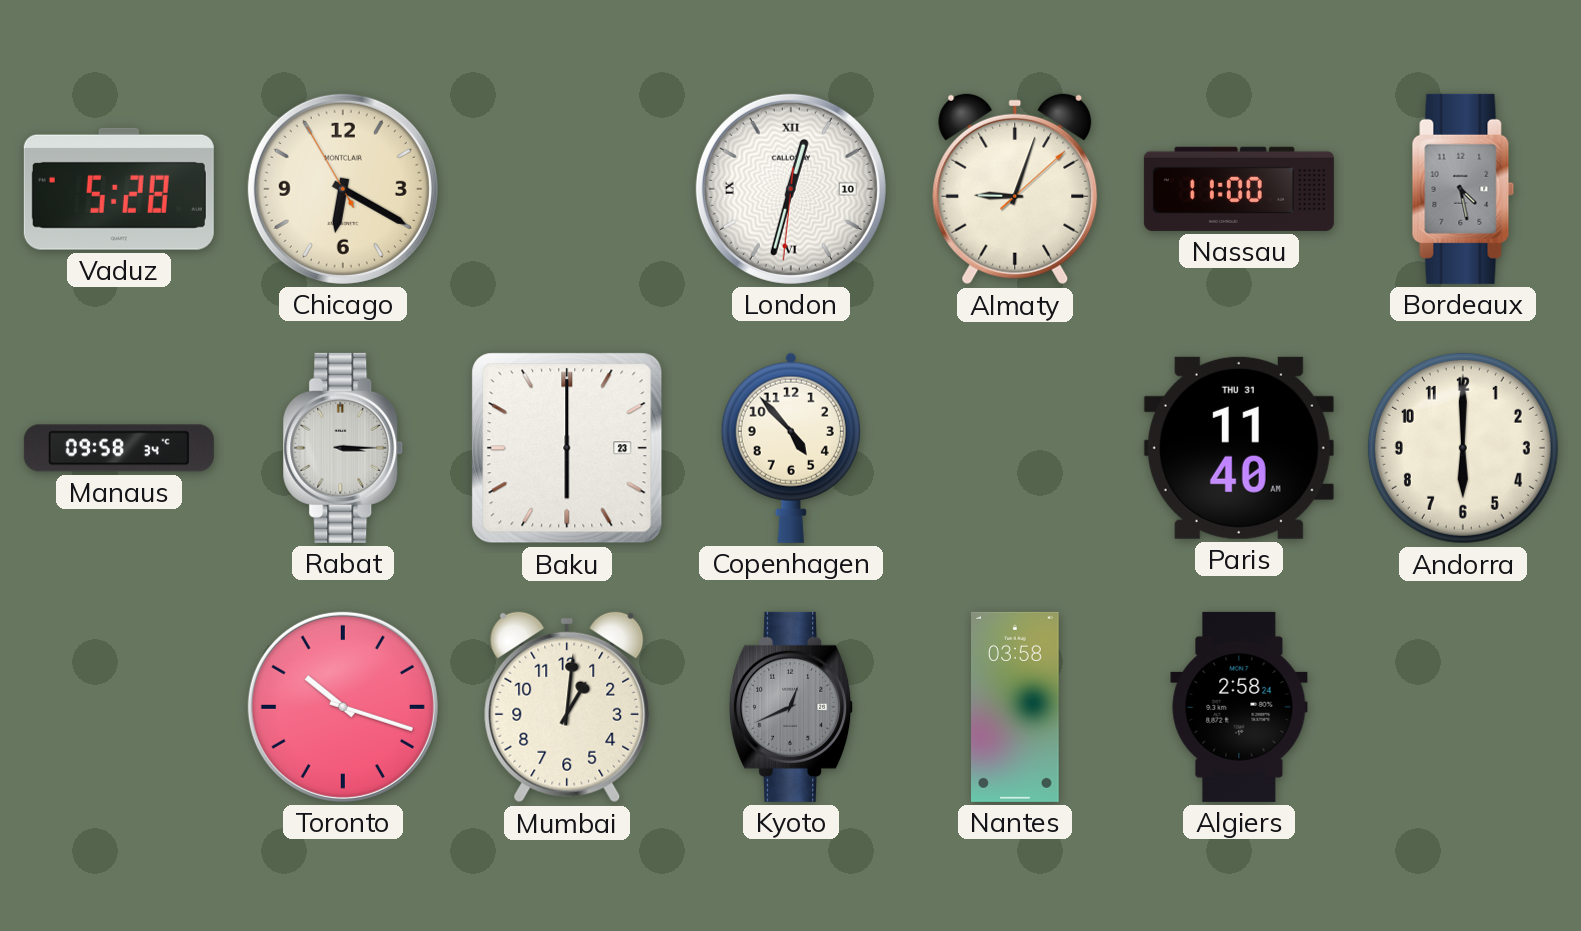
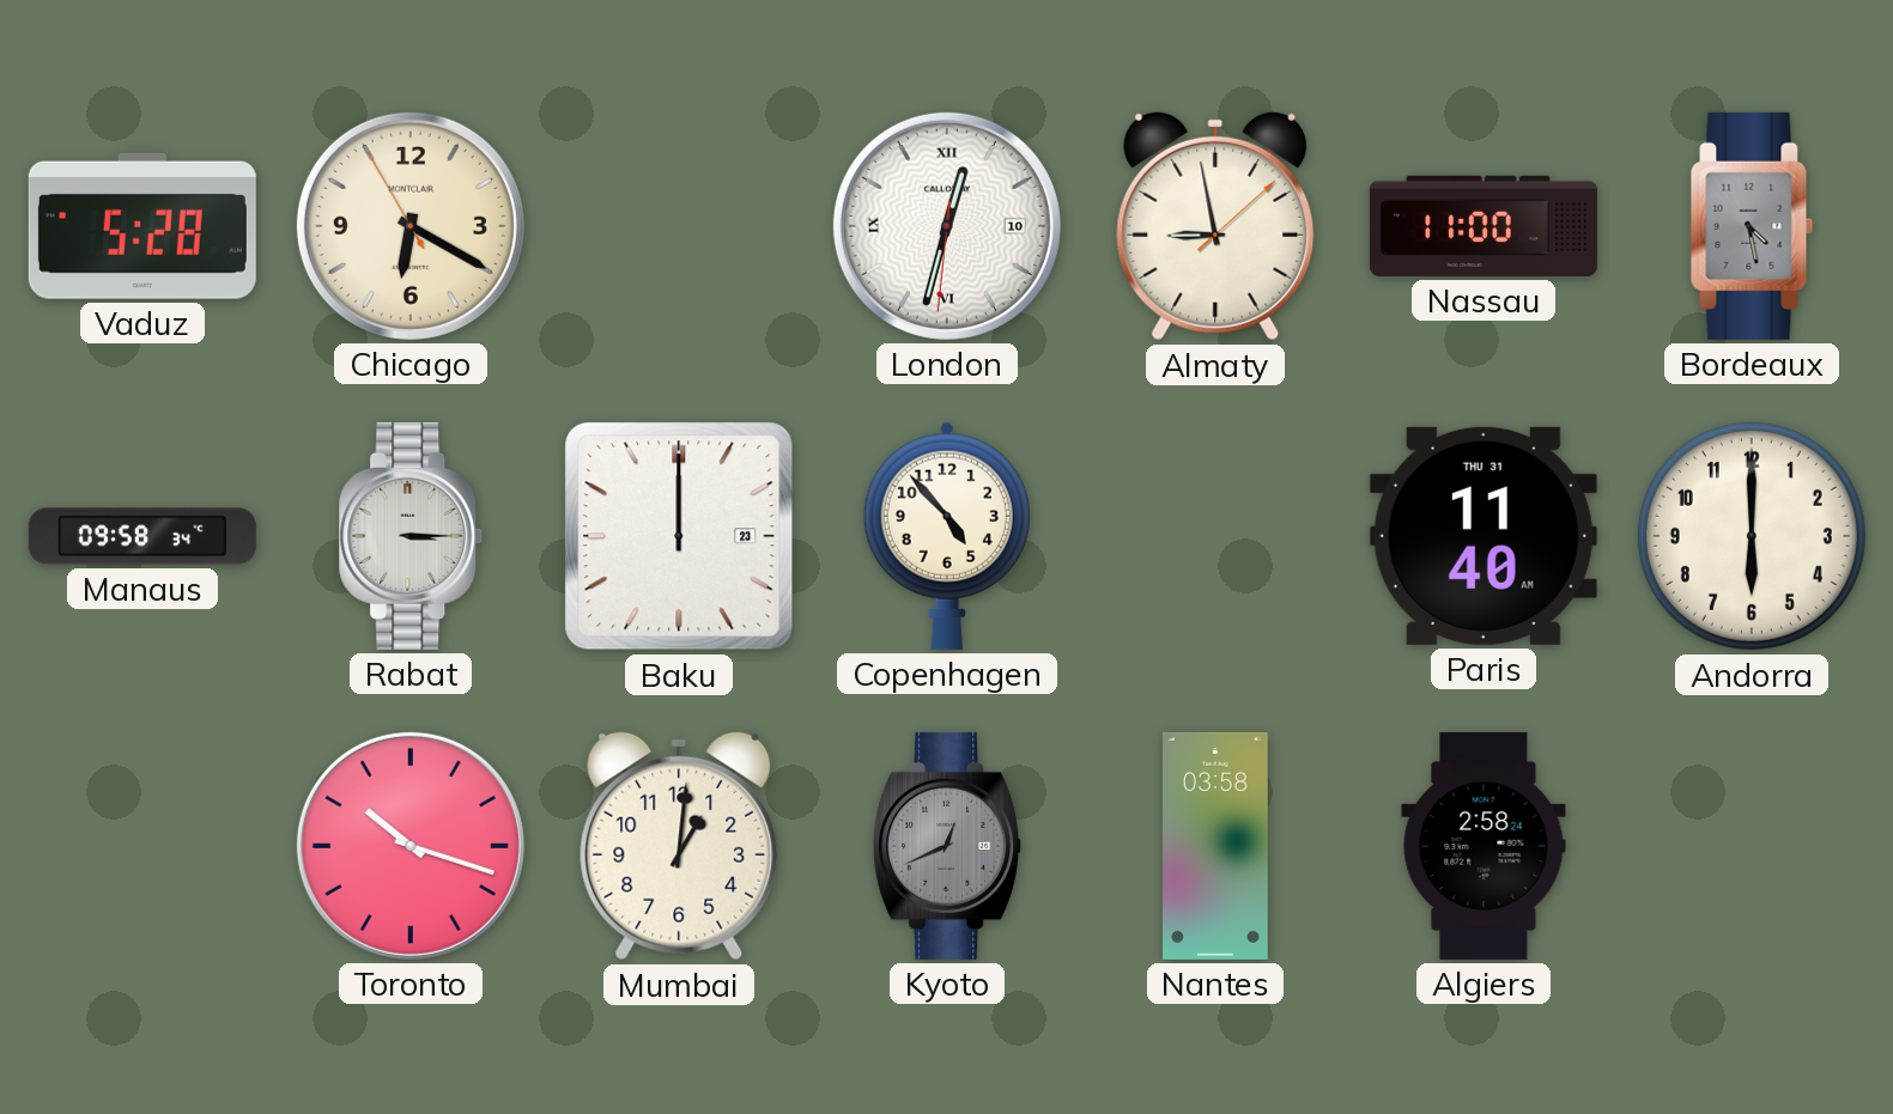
Almaty: 9:03 -> 8:58 (1215, 226)
Baku: 6:00 -> 12:00 (679, 536)
